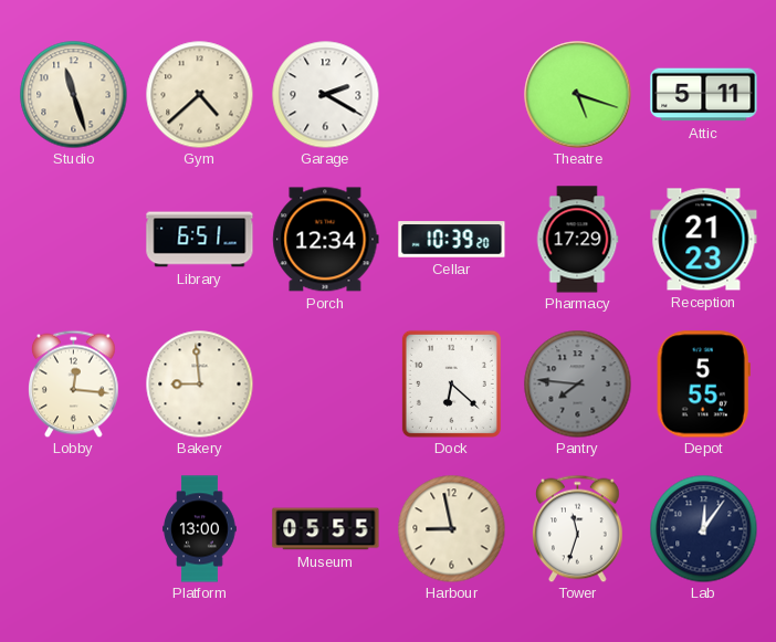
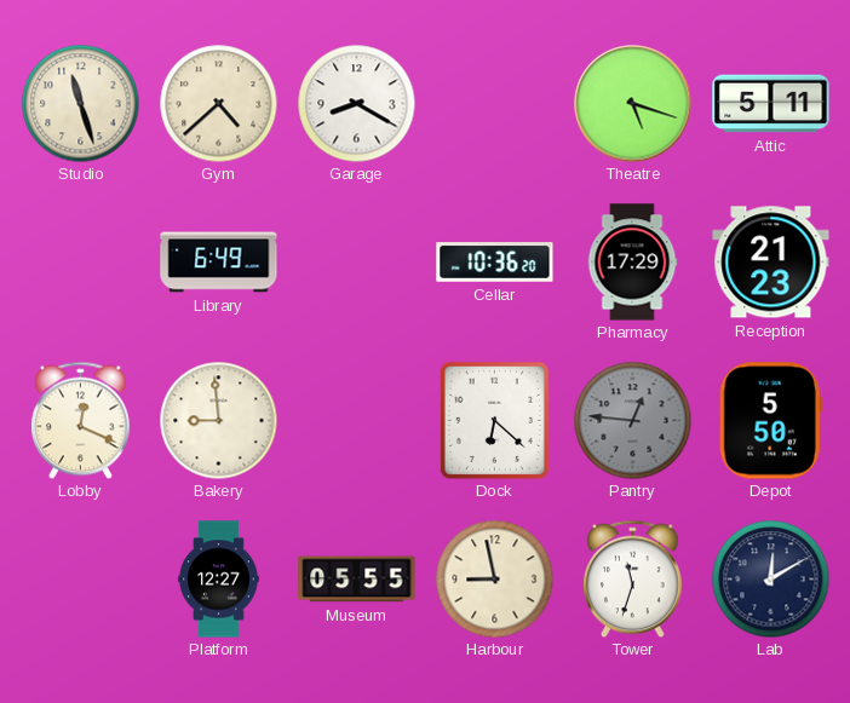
Garage: 2:20 -> 8:20 (356, 103)
Library: 6:51 -> 6:49 (219, 263)
Porch: 12:34 -> none (326, 240)
Cellar: 10:39 -> 10:36 (495, 263)
Lobby: 12:16 -> 12:19 (81, 420)
Pantry: 7:46 -> 12:46 (632, 420)
Depot: 5:55 -> 5:50 (770, 421)
Platform: 13:00 -> 12:27 (219, 580)
Lab: 12:06 -> 12:10 (770, 578)
